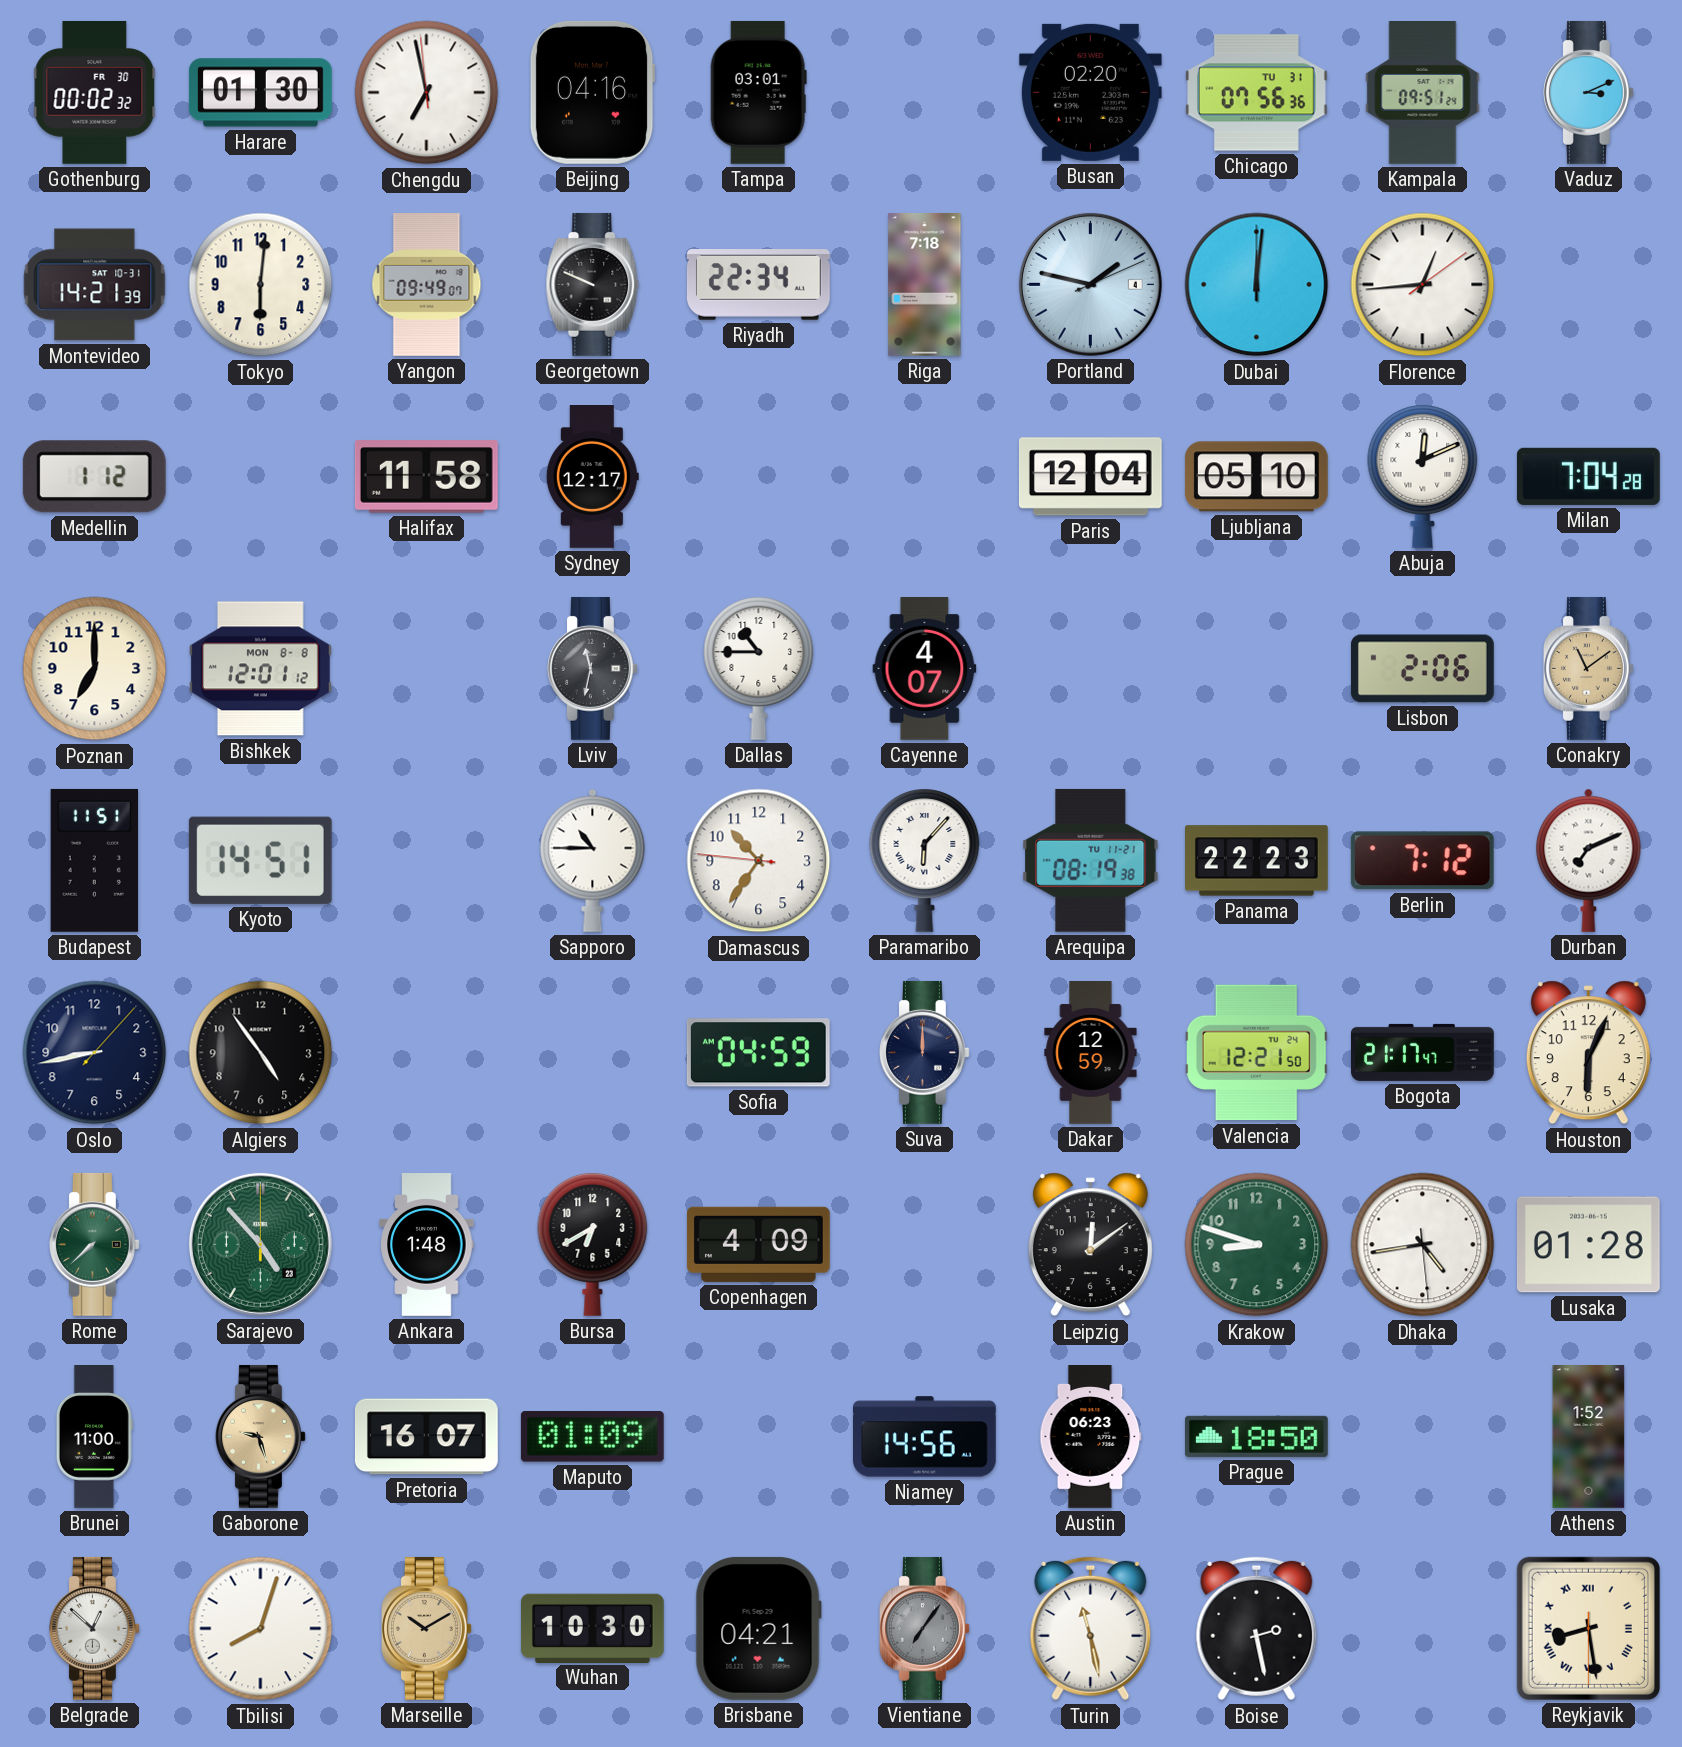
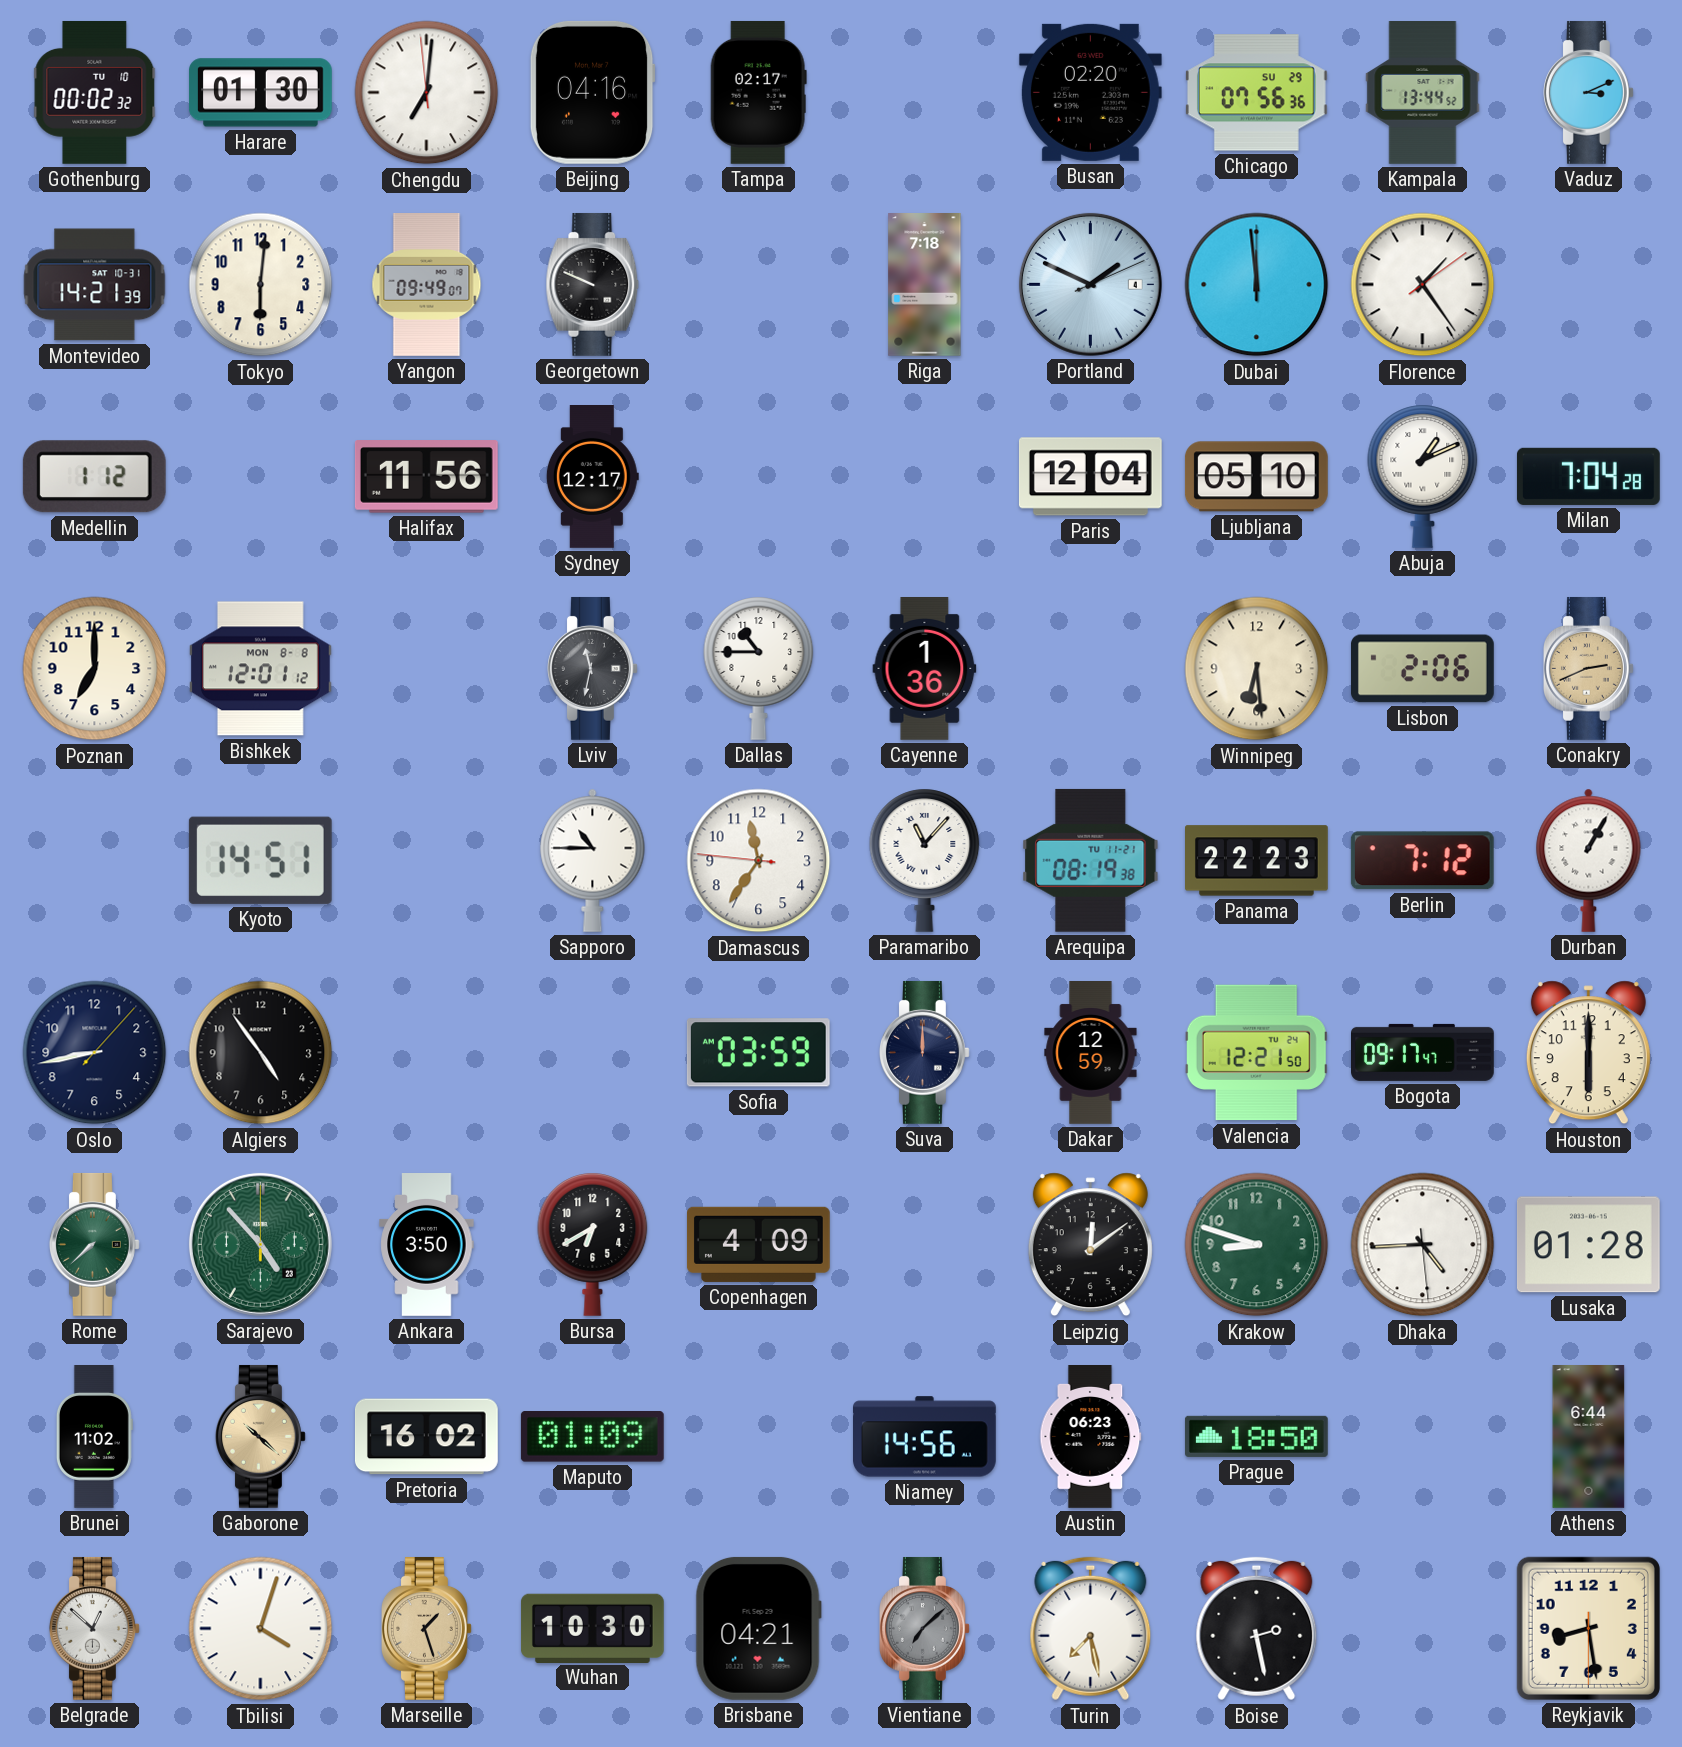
Gothenburg date: FR 30 -> TU 10 (95, 92)
Chengdu: 6:57 -> 7:00 (427, 93)
Tampa: 03:01 -> 02:17 (758, 92)
Chicago date: TU 31 -> SU 29 (1256, 93)
Kampala: 09:51 -> 13:44 (1423, 93)
Riyadh: 22:34 -> none (758, 285)
Portland: 1:47 -> 1:49 (1090, 284)
Dubai: 12:01 -> 11:59 (1257, 285)
Florence: 12:44 -> 1:24 (1423, 285)
Halifax: 11:58 -> 11:56 (426, 477)
Abuja: 12:11 -> 1:11 (1423, 476)
Cayenne: 4:07 -> 1:36 (925, 669)
Winnipeg: none -> 6:29 (1257, 669)
Conakry: 11:09 -> 2:41 (1588, 668)
Budapest: 11:51 -> none (94, 860)
Damascus: 10:35 -> 11:35 (759, 861)
Paramaribo: 6:07 -> 11:07 (925, 860)
Durban: 7:11 -> 1:05 (1589, 860)
Sofia: 04:59 -> 03:59 (758, 1053)
Bogota: 21:17 -> 09:17 (1423, 1052)
Houston: 6:04 -> 6:00 (1588, 1053)
Ankara: 1:48 -> 3:50 (427, 1245)
Dhaka: 4:43 -> 4:44 (1423, 1245)
Brunei: 11:00 -> 11:02 (94, 1437)
Gaborone: 9:27 -> 10:22 (260, 1436)
Pretoria: 16:07 -> 16:02 (426, 1437)
Athens: 1:52 -> 6:44 (1589, 1437)
Tbilisi: 8:03 -> 4:03 (261, 1629)
Marseille: 10:10 -> 1:27 (426, 1628)
Vientiane: 7:06 -> 7:08 (924, 1628)
Turin: 11:28 -> 7:28 (1091, 1629)
Reykjavik numerals: Roman -> Arabic (1588, 1628)
